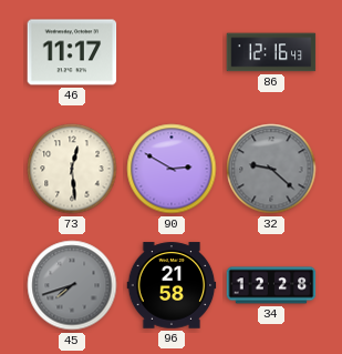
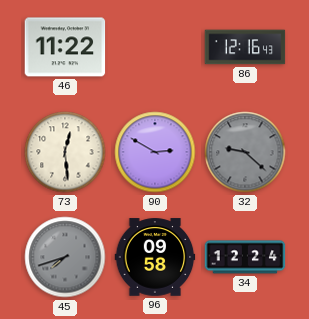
46: 11:17 -> 11:22 (65, 47)
96: 21:58 -> 09:58 (155, 257)
34: 12:28 -> 12:24 (245, 257)
